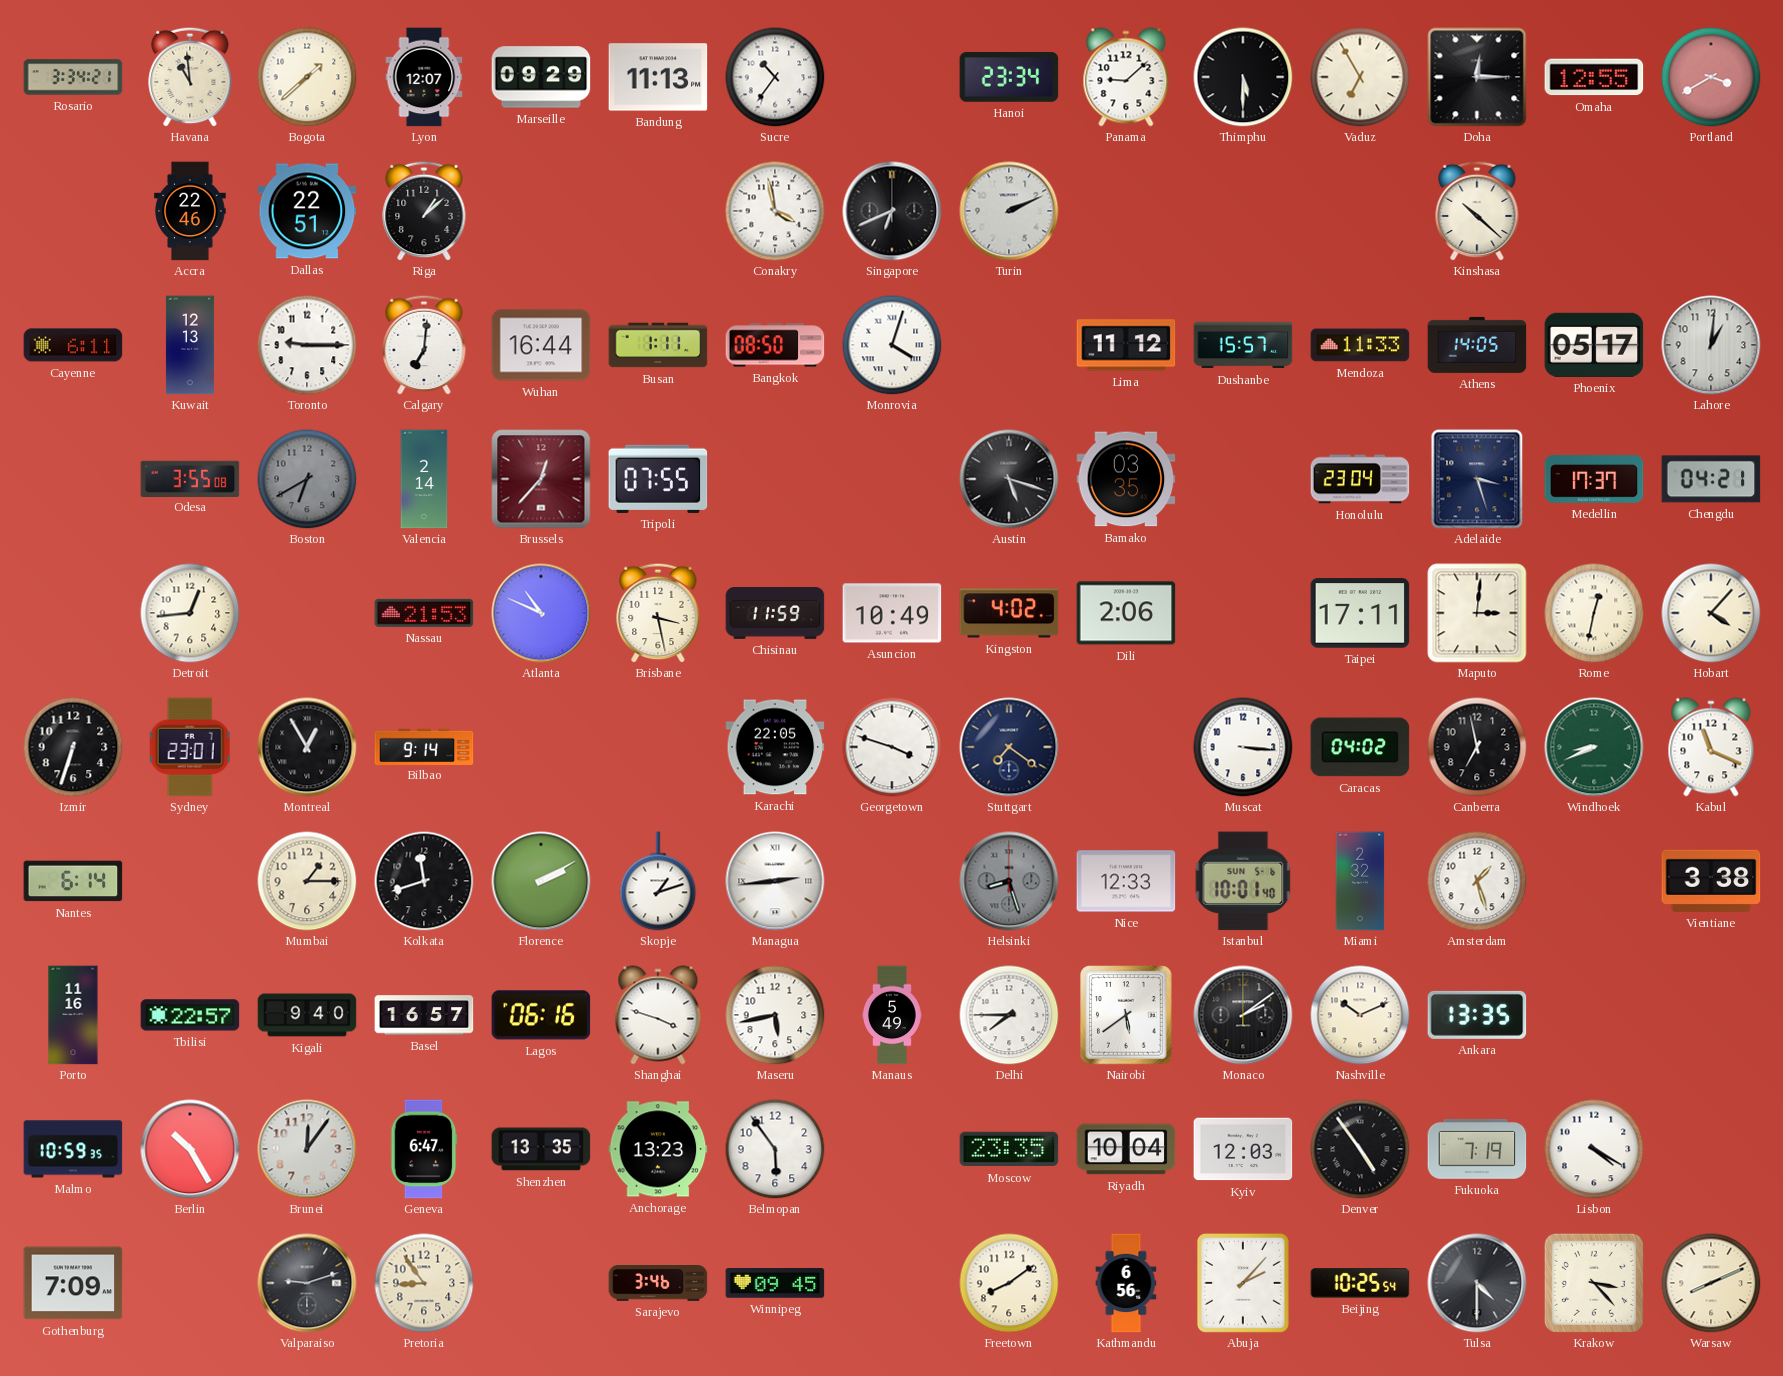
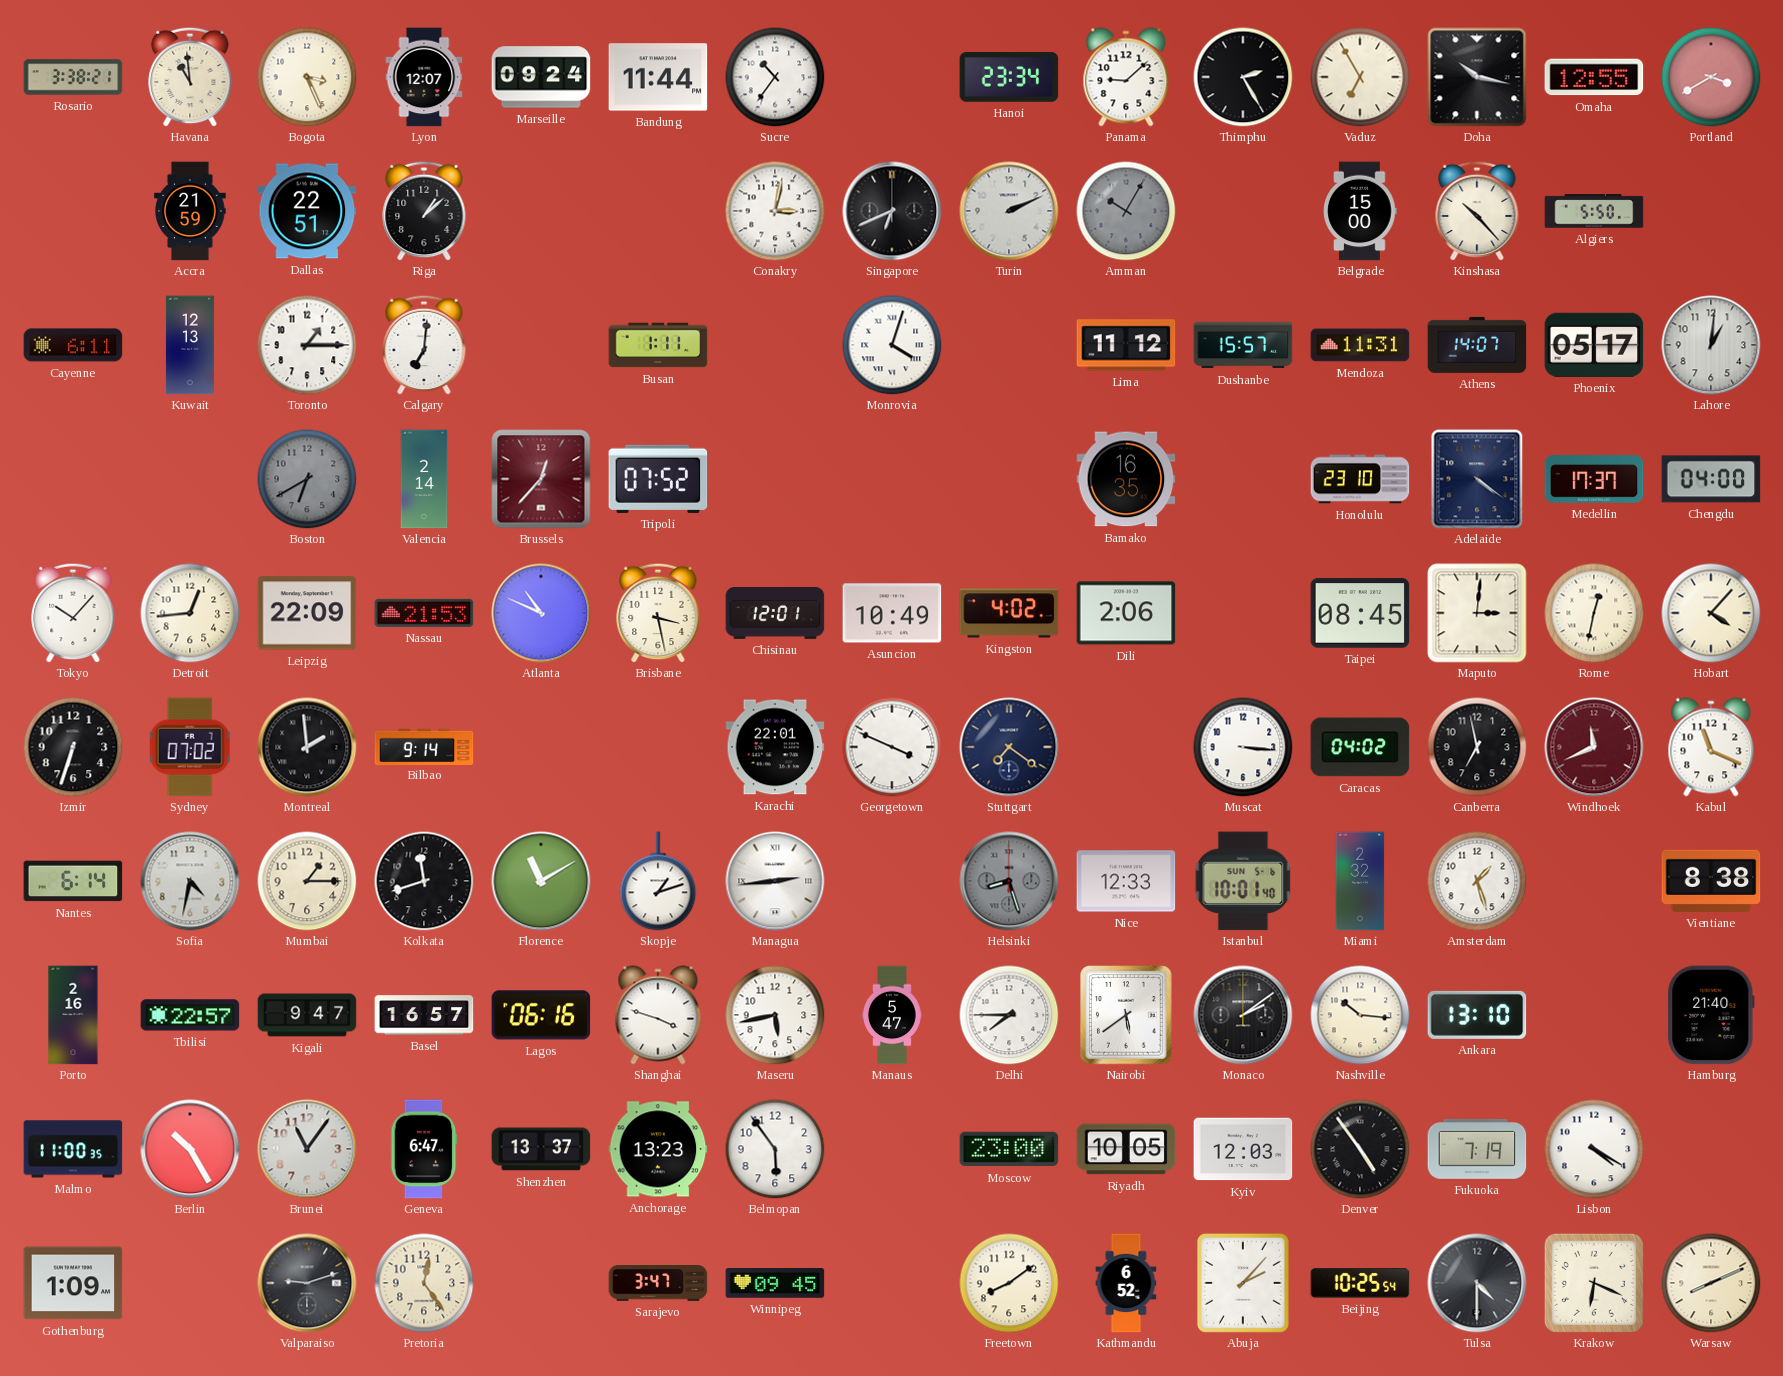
Rosario: 3:34 -> 3:38 (73, 77)
Bogota: 1:38 -> 3:26 (307, 77)
Marseille: 09:29 -> 09:24 (541, 77)
Bandung: 11:13 -> 11:44 (658, 77)
Thimphu: 5:30 -> 2:25 (1243, 77)
Doha: 12:15 -> 10:17 (1477, 77)
Accra: 22:46 -> 21:59 (190, 211)
Conakry: 3:58 -> 3:02 (775, 211)
Amman: none -> 10:05 (1126, 211)
Belgrade: none -> 15:00 (1360, 211)
Kinshasa: 10:22 -> 10:23 (1477, 211)
Algiers: none -> 5:50 (1594, 211)
Toronto: 9:15 -> 1:15 (307, 345)
Wuhan: 16:44 -> none (541, 345)
Bangkok: 08:50 -> none (775, 345)
Mendoza: 11:33 -> 11:31 (1360, 345)
Athens: 14:05 -> 14:07 (1477, 345)
Odesa: 3:55 -> none (190, 478)
Tripoli: 07:55 -> 07:52 (658, 479)
Austin: 5:18 -> none (1009, 479)
Bamako: 03:35 -> 16:35 (1126, 479)
Honolulu: 23:04 -> 23:10 (1360, 479)
Adelaide: 3:27 -> 4:21 (1477, 479)
Chengdu: 04:21 -> 04:00 (1711, 479)
Tokyo: none -> 10:07 (73, 613)
Leipzig: none -> 22:09 (307, 613)
Chisinau: 11:59 -> 12:01 (775, 614)
Taipei: 17:11 -> 08:45 (1360, 613)
Sydney: 23:01 -> 07:02 (190, 747)
Montreal: 12:55 -> 1:59 (307, 747)
Karachi: 22:05 -> 22:01 (775, 747)
Georgetown: 3:48 -> 3:49 (892, 747)
Windhoek: 8:41 -> 11:41 (1594, 747)
Windhoek dial: green -> burgundy (1594, 747)
Sofia: none -> 4:32 (190, 881)
Florence: 2:10 -> 11:10 (541, 881)
Vientiane: 3:38 -> 8:38 (1711, 881)
Porto: 11:16 -> 2:16 (73, 1015)
Kigali: 9:40 -> 9:47 (307, 1015)
Manaus: 5:49 -> 5:47 (892, 1015)
Nashville: 10:11 -> 10:16 (1360, 1015)
Ankara: 13:35 -> 13:10 (1477, 1015)
Hamburg: none -> 21:40 (1711, 1015)
Malmo: 10:59 -> 11:00 (73, 1149)
Brunei: 12:06 -> 11:06 (307, 1149)
Shenzhen: 13:35 -> 13:37 (541, 1149)
Moscow: 23:35 -> 23:00 (1009, 1149)
Riyadh: 10:04 -> 10:05 (1126, 1149)
Gothenburg: 7:09 -> 1:09 (73, 1283)
Pretoria: 8:54 -> 12:24 (424, 1283)
Sarajevo: 3:46 -> 3:47 (658, 1284)
Kathmandu: 6:56 -> 6:52 (1126, 1283)
Krakow: 3:23 -> 6:19 (1594, 1283)
